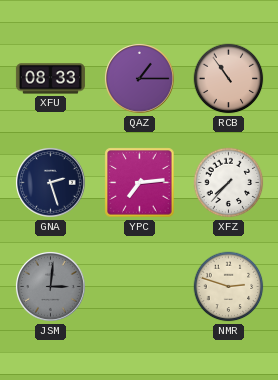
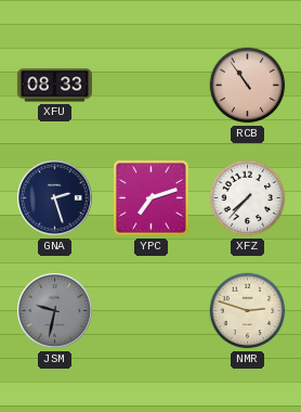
QAZ: 1:15 -> none (139, 78)
YPC: 7:14 -> 7:12 (152, 198)
JSM: 3:01 -> 9:32 (54, 310)
